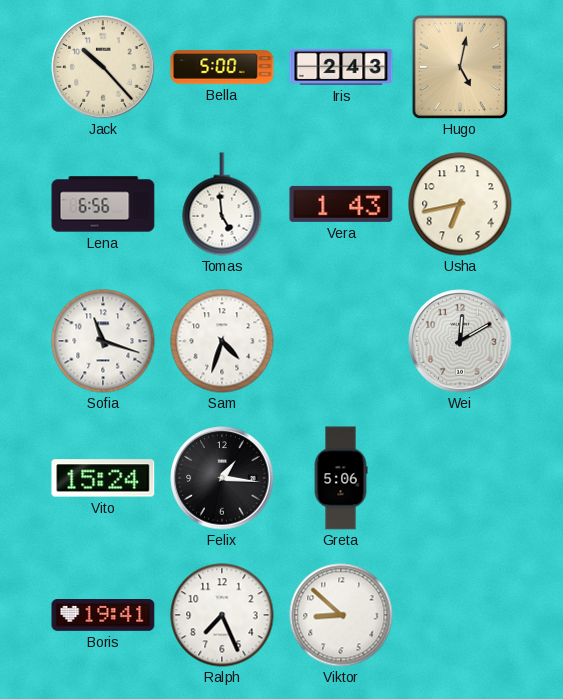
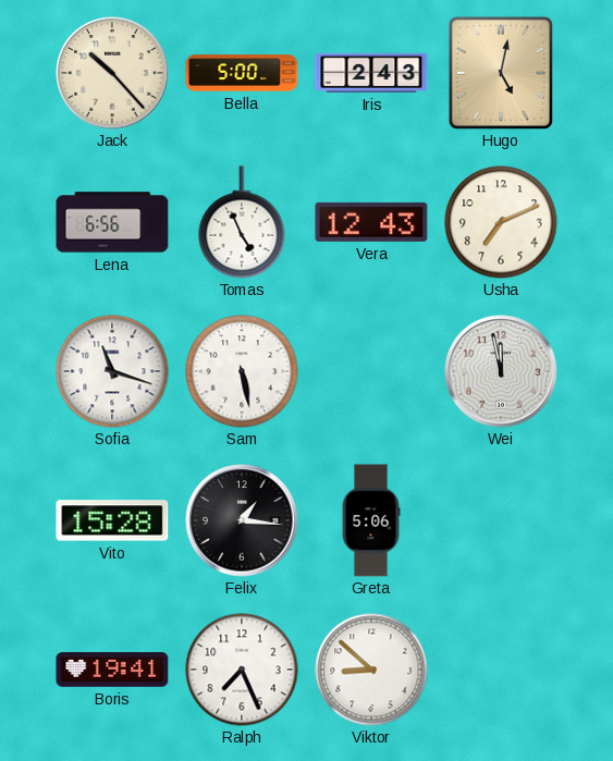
Tomas: 4:59 -> 4:56 (242, 222)
Vera: 1:43 -> 12:43 (371, 222)
Usha: 6:43 -> 7:11 (501, 222)
Sam: 4:33 -> 5:28 (242, 371)
Wei: 12:10 -> 11:58 (501, 371)
Vito: 15:24 -> 15:28 (112, 520)
